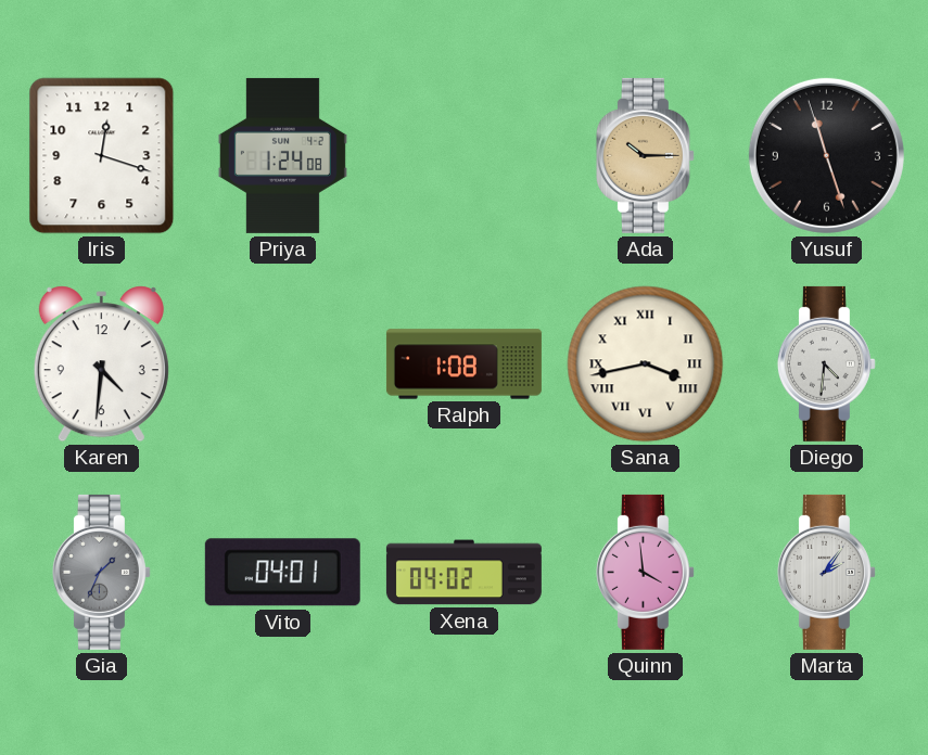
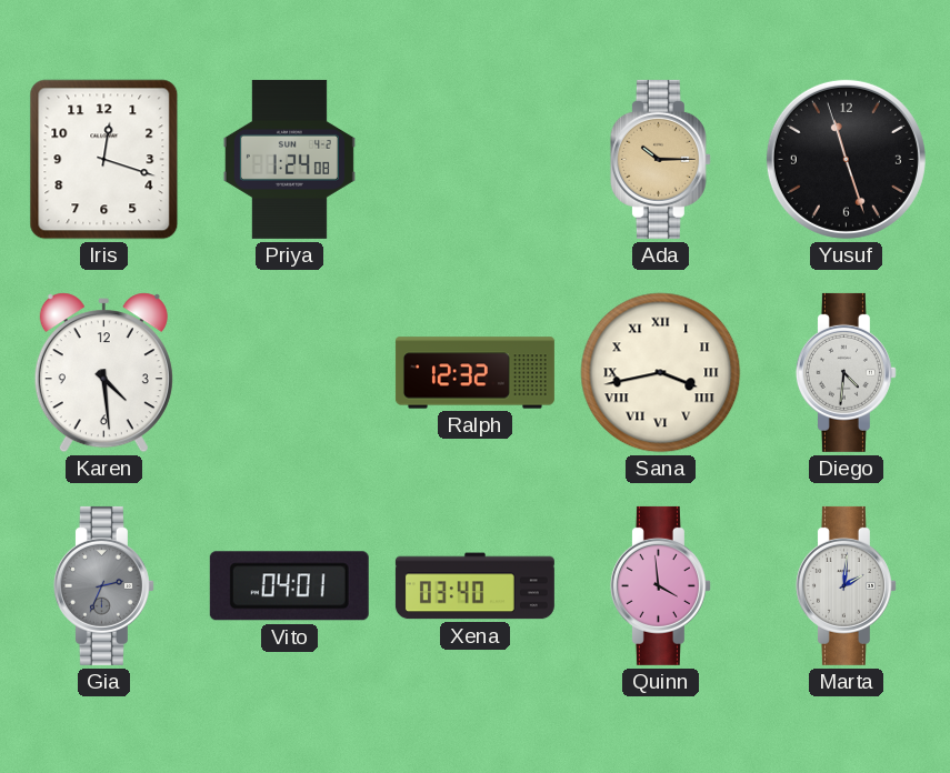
Karen: 4:31 -> 4:29 (103, 373)
Ralph: 1:08 -> 12:32 (474, 373)
Gia: 1:34 -> 2:34 (103, 585)
Xena: 04:02 -> 03:40 (474, 586)
Marta: 2:06 -> 2:01 (846, 585)
